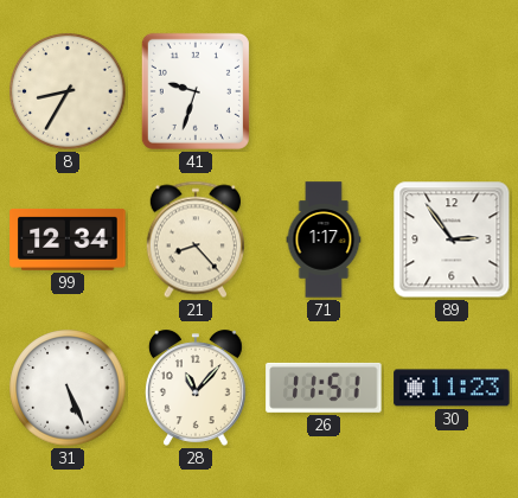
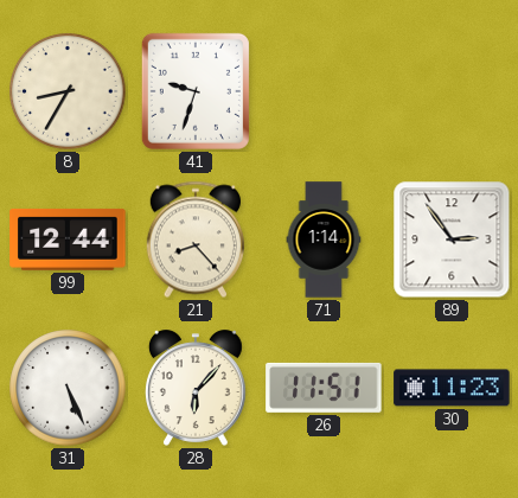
99: 12:34 -> 12:44 (68, 240)
71: 1:17 -> 1:14 (324, 240)
28: 11:07 -> 6:07 (196, 388)
